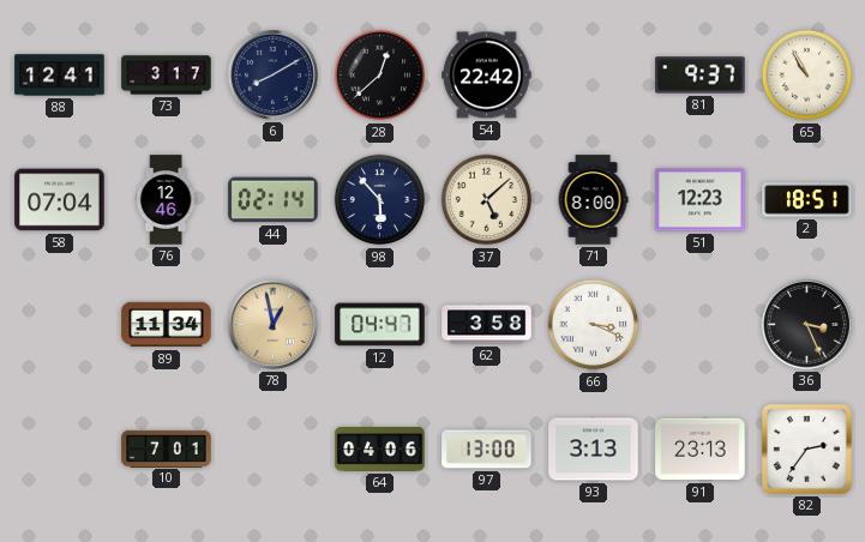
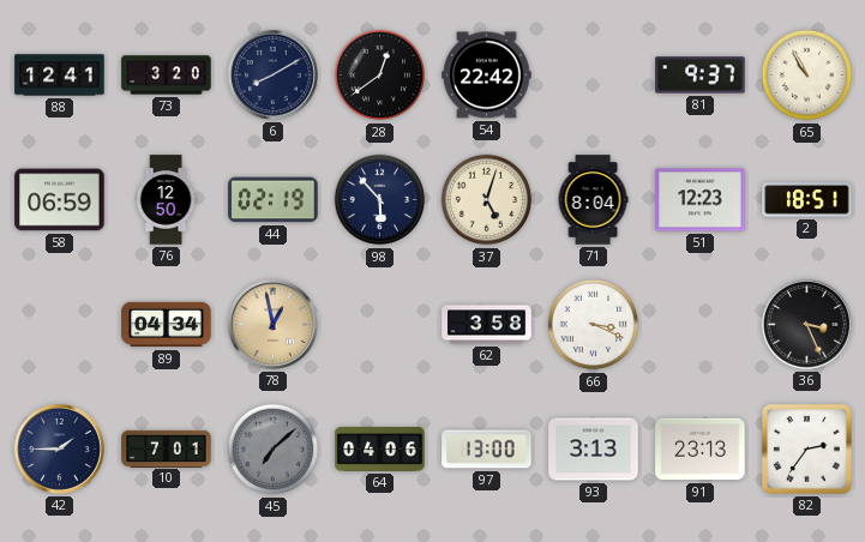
73: 3:17 -> 3:20 (167, 76)
28: 12:38 -> 12:39 (380, 76)
58: 07:04 -> 06:59 (60, 200)
76: 12:46 -> 12:50 (166, 200)
44: 02:14 -> 02:19 (274, 200)
37: 5:08 -> 5:03 (487, 200)
71: 8:00 -> 8:04 (593, 200)
89: 11:34 -> 04:34 (167, 325)
12: 04:47 -> none (380, 325)
42: none -> 1:45 (59, 448)
45: none -> 7:08 (274, 450)
